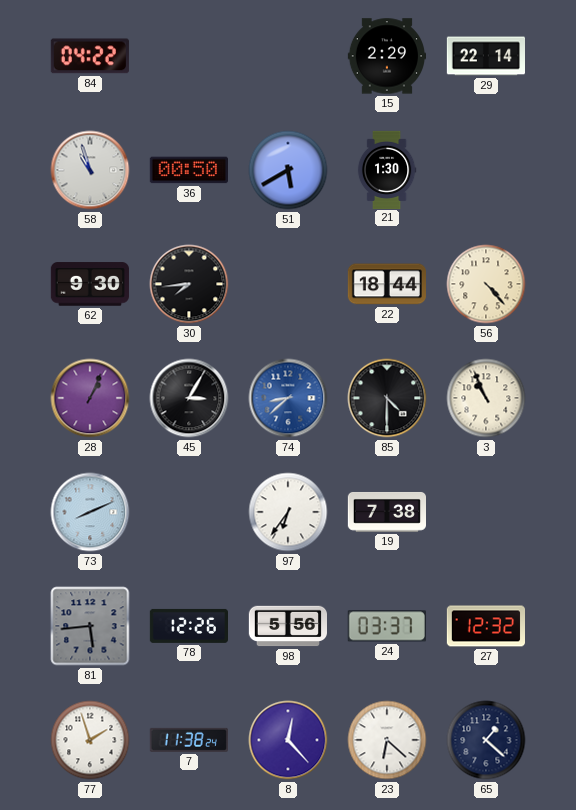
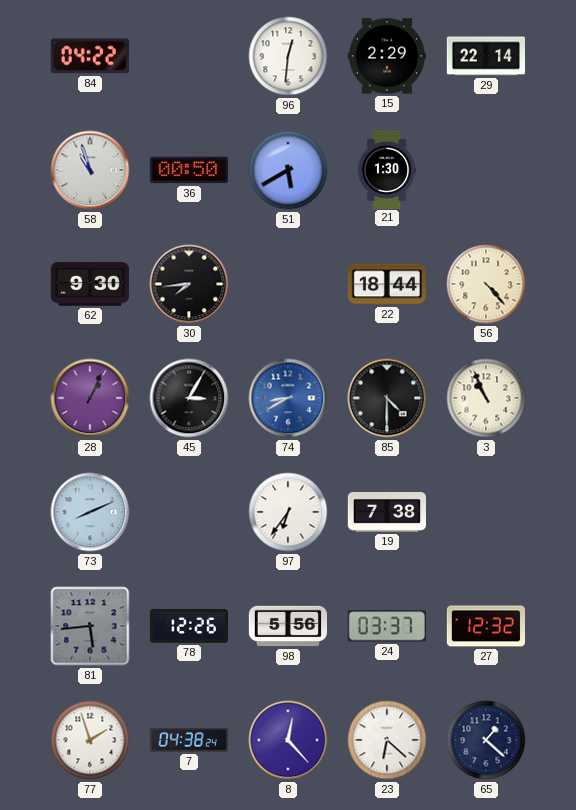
96: none -> 12:31 (288, 56)
74: 8:38 -> 8:40 (288, 398)
7: 11:38 -> 04:38 (189, 740)
